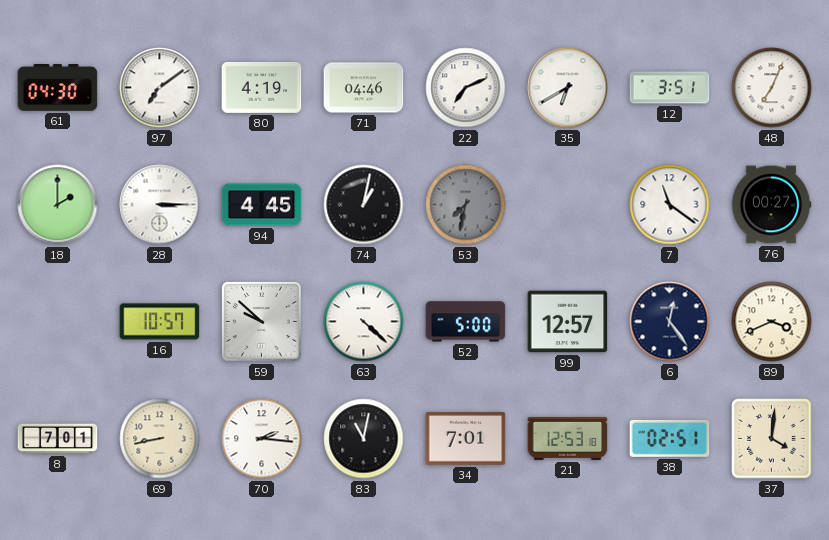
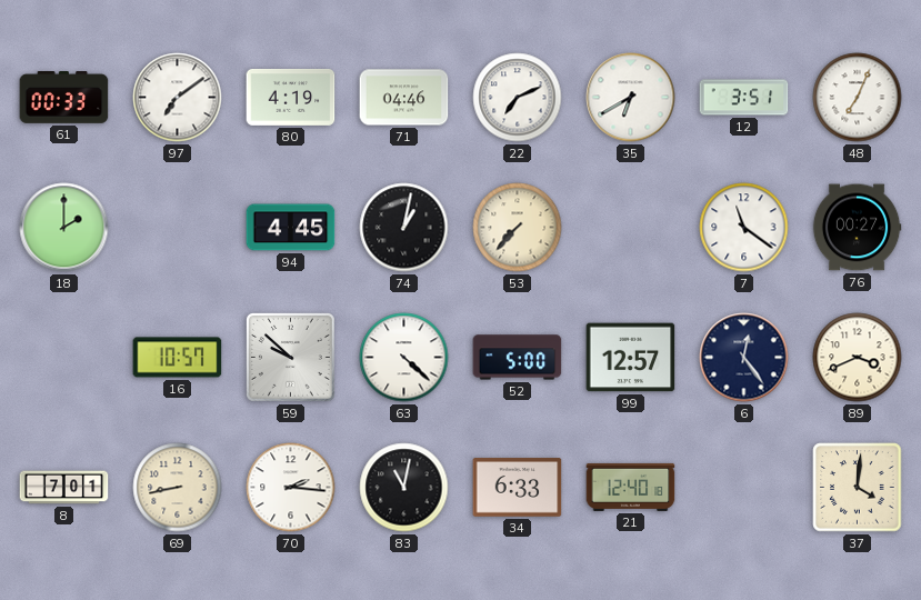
61: 04:30 -> 00:33 (64, 98)
28: 3:15 -> none (160, 205)
53: 7:32 -> 7:37 (518, 228)
53 dial: grey -> cream (518, 228)
34: 7:01 -> 6:33 (518, 488)
21: 12:53 -> 12:40 (631, 487)
38: 02:51 -> none (670, 438)
